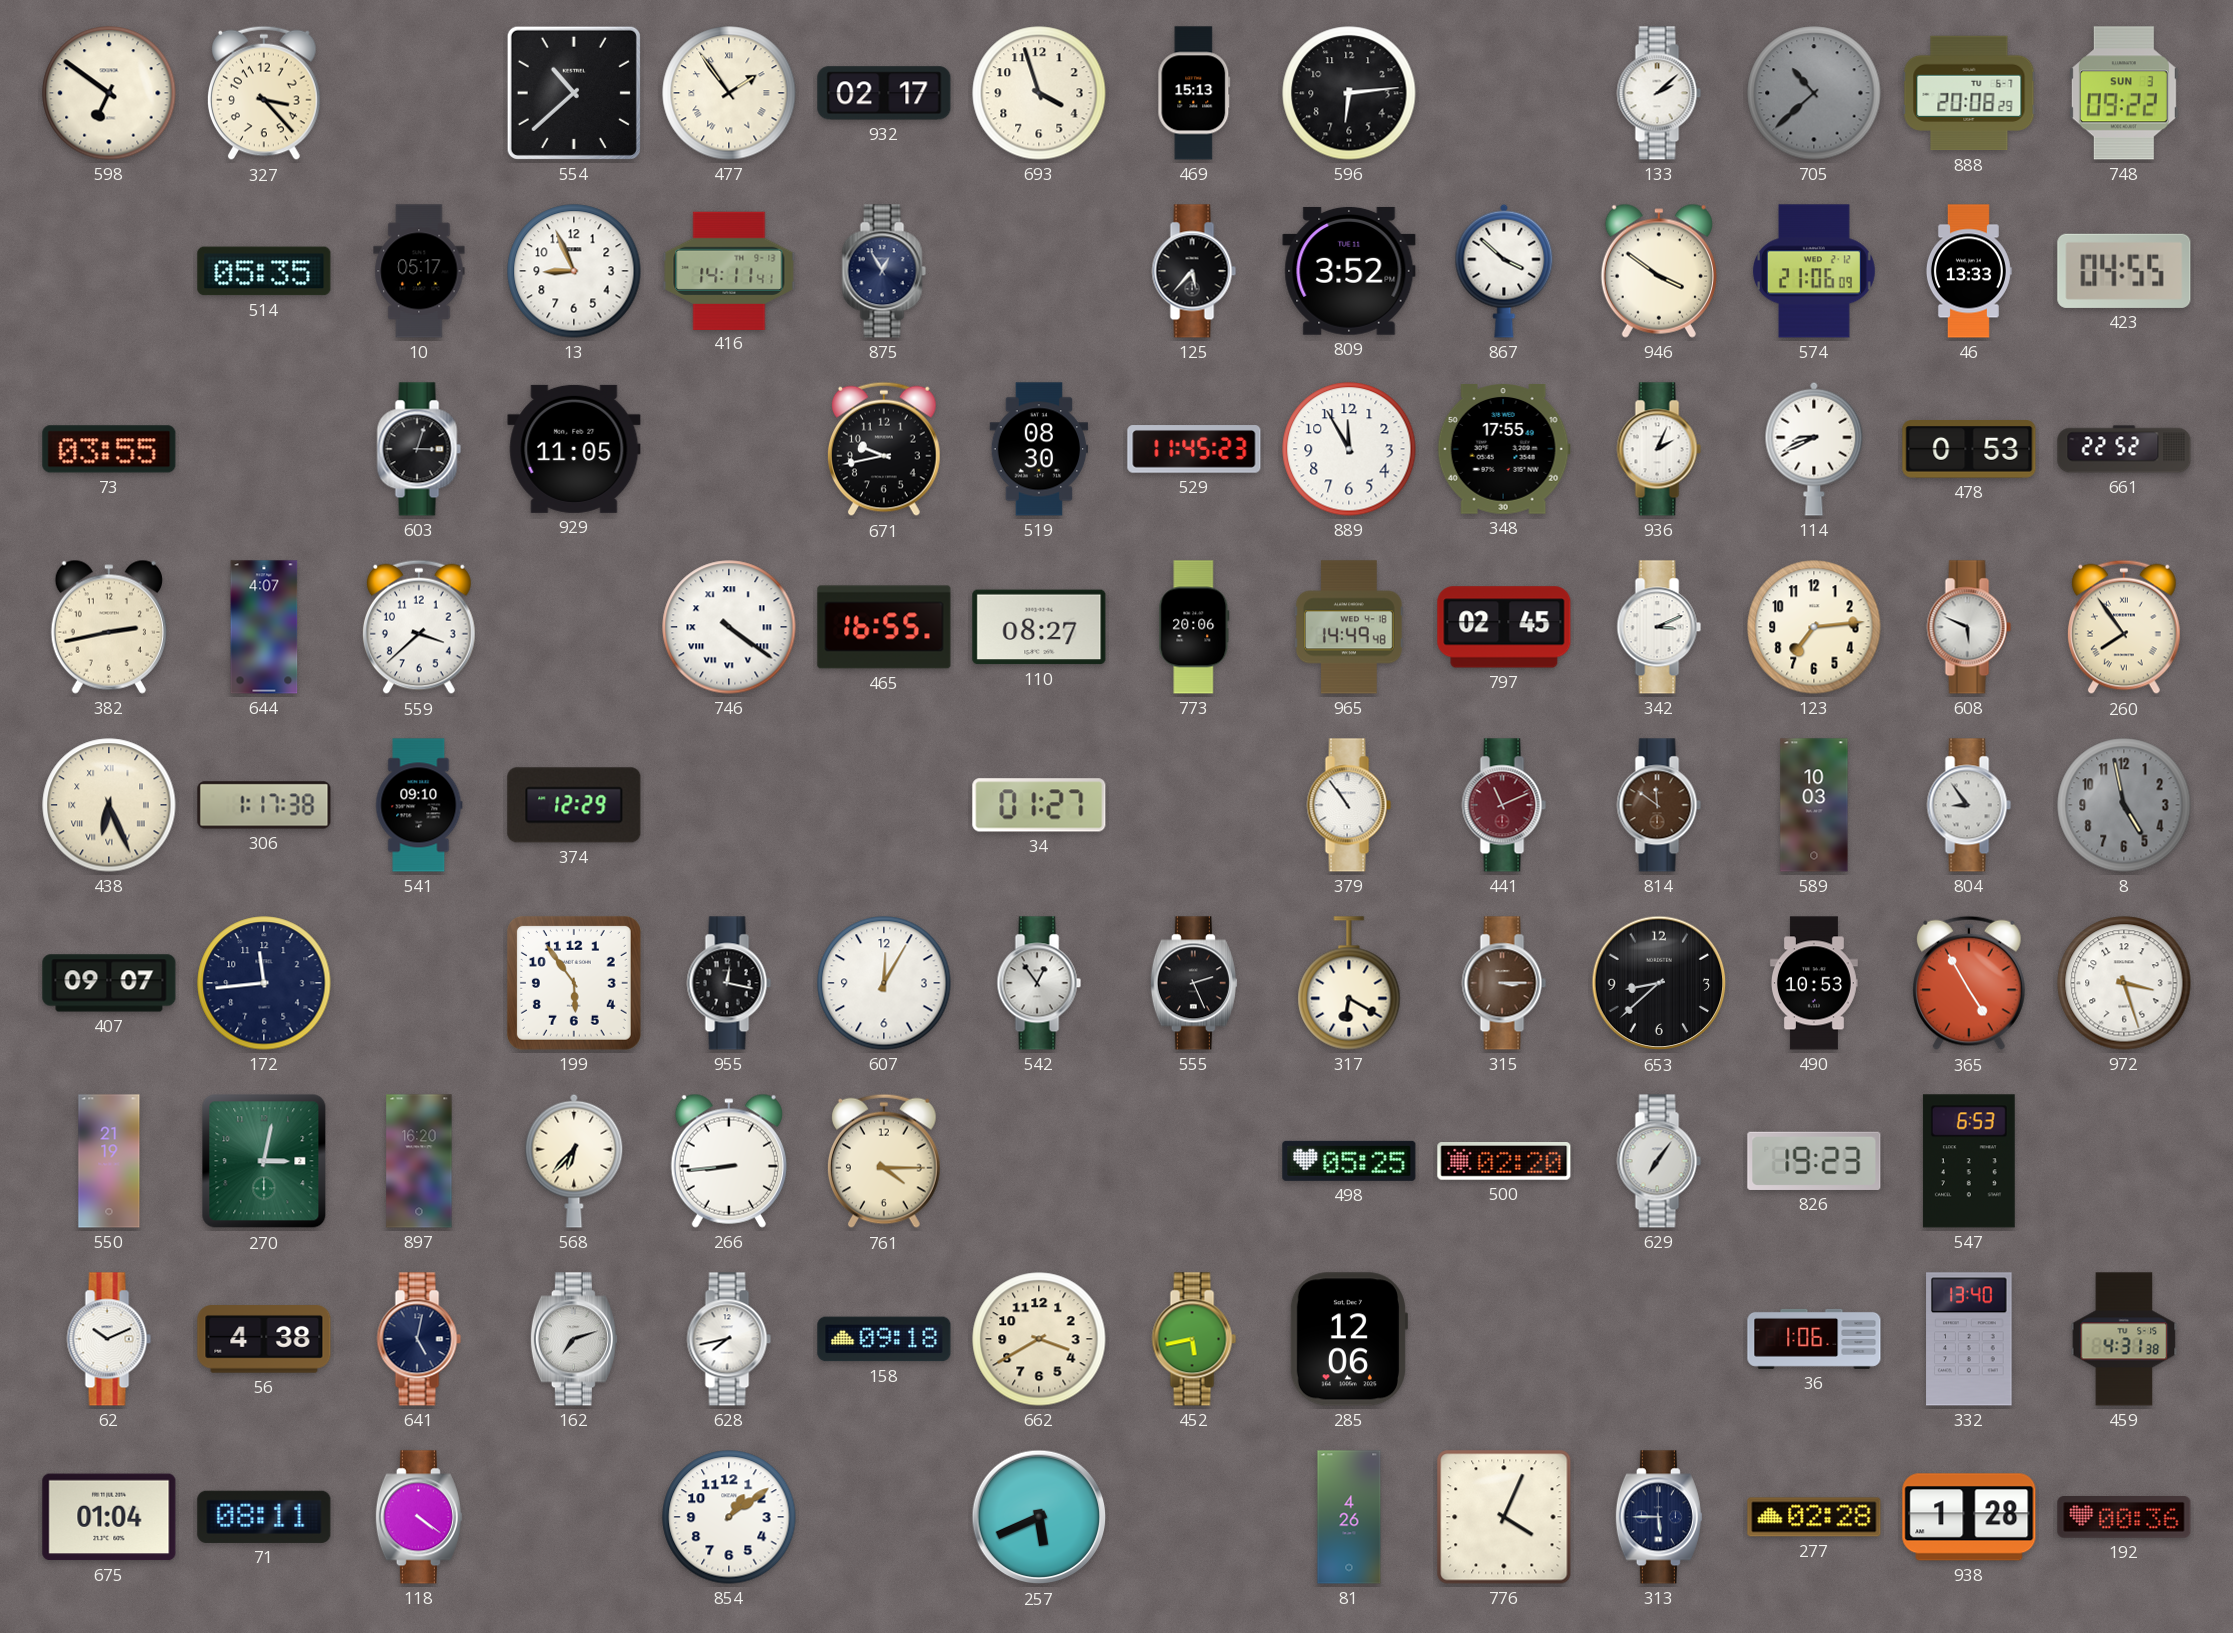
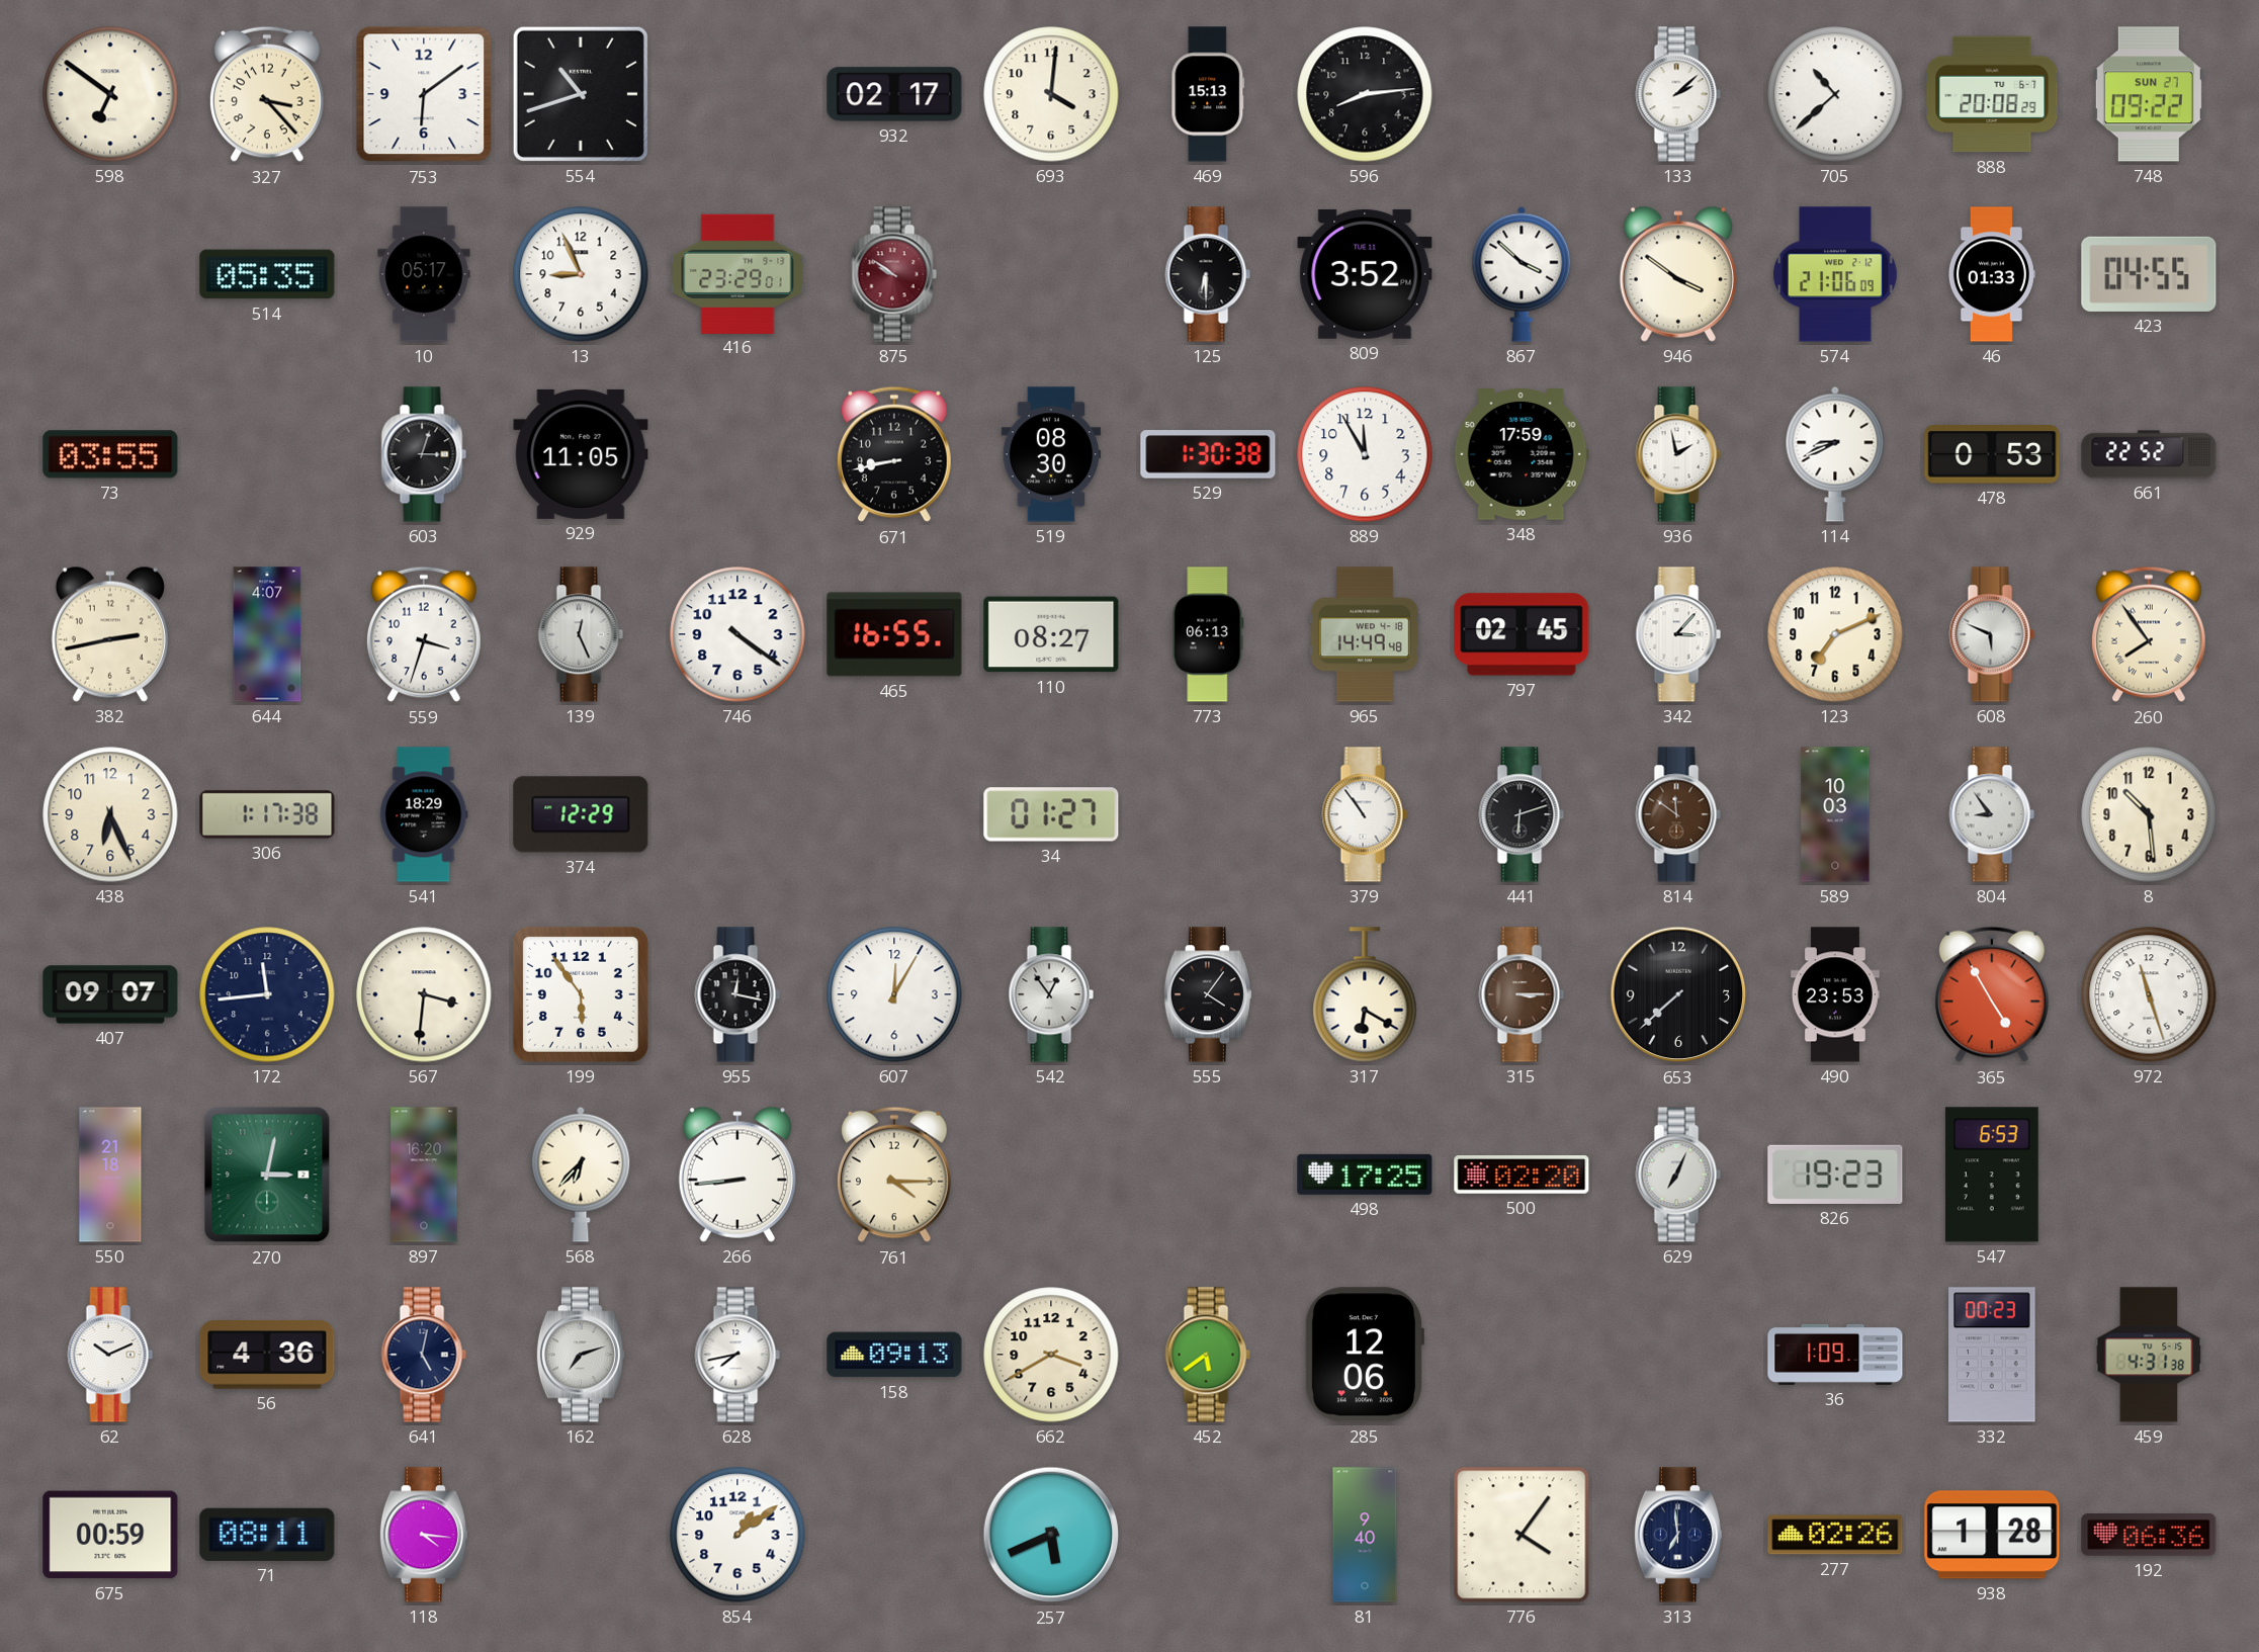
753: none -> 6:09 (424, 94)
554: 10:38 -> 10:42 (581, 94)
477: 1:54 -> none (729, 93)
693: 3:57 -> 4:01 (1051, 94)
596: 6:14 -> 8:14 (1365, 94)
705 dial: grey -> white (1835, 94)
748 date: SUN 3 -> SUN 27 (2149, 94)
416: 14:11 -> 23:29 (737, 273)
875: 12:55 -> 9:51 (894, 274)
875 dial: navy -> burgundy (894, 274)
125: 5:37 -> 6:30 (1208, 274)
46: 13:33 -> 01:33 (1991, 274)
671: 9:43 -> 8:43 (895, 454)
529: 11:45 -> 1:30 (1208, 454)
348: 17:55 -> 17:59 (1522, 455)
936: 2:04 -> 1:58 (1678, 454)
559: 3:38 -> 3:33 (425, 634)
139: none -> 12:26 (581, 634)
746 numerals: Roman -> Arabic (737, 634)
773: 20:06 -> 06:13 (1208, 634)
342: 3:11 -> 3:07 (1678, 634)
123: 7:14 -> 7:11 (1835, 634)
438 numerals: Roman -> Arabic (110, 814)
541: 09:10 -> 18:29 (424, 814)
441: 11:11 -> 6:12 (1522, 814)
441 dial: burgundy -> black (1522, 814)
8: 4:58 -> 10:29 (2149, 814)
8 dial: grey -> cream (2149, 814)
567: none -> 3:31 (424, 994)
555: 2:26 -> 4:06 (1208, 994)
653: 8:38 -> 7:38 (1678, 994)
490: 10:53 -> 23:53 (1835, 994)
972: 3:27 -> 11:27 (2149, 994)
550: 21:19 -> 21:18 (110, 1175)
498: 05:25 -> 17:25 (1365, 1175)
629: 7:06 -> 7:04 (1678, 1175)
56: 4:38 -> 4:36 (267, 1355)
158: 09:18 -> 09:13 (894, 1355)
452: 5:43 -> 5:39 (1208, 1355)
36: 1:06 -> 1:09 (1835, 1355)
332: 13:40 -> 00:23 (1992, 1355)
675: 01:04 -> 00:59 (110, 1535)
118: 4:21 -> 4:16 (424, 1535)
81: 4:26 -> 9:40 (1365, 1535)
776: 4:04 -> 4:06 (1522, 1535)
313: 5:45 -> 6:59 (1678, 1535)
277: 02:28 -> 02:26 (1835, 1535)
192: 00:36 -> 06:36 (2149, 1536)
